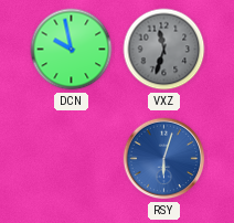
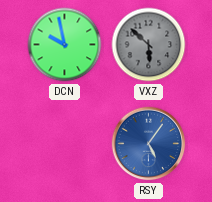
VXZ: 11:33 -> 5:52 (149, 45)
RSY: 6:03 -> 5:06 (149, 144)
